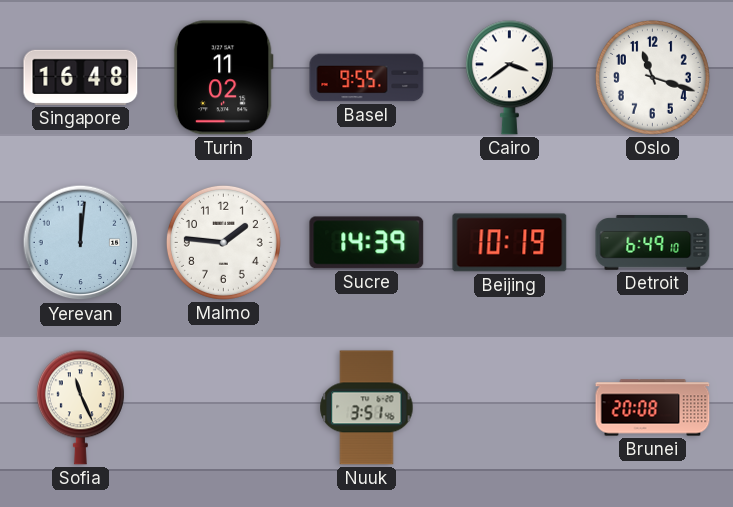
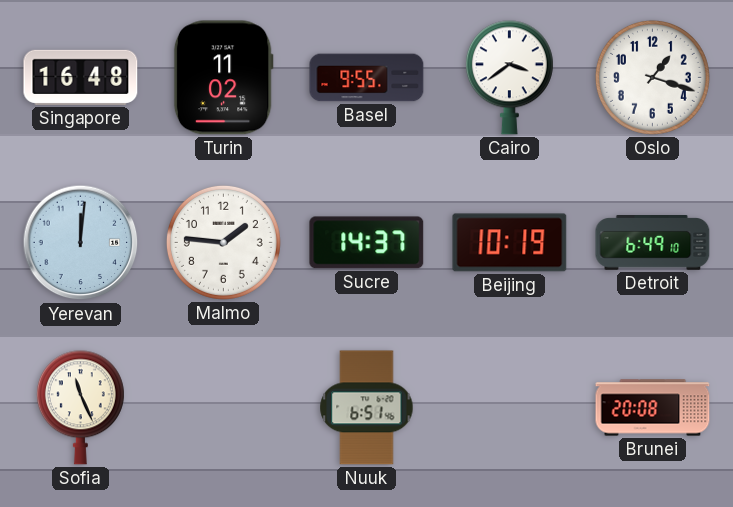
Oslo: 11:18 -> 1:18 (652, 77)
Sucre: 14:39 -> 14:37 (367, 243)
Nuuk: 3:51 -> 6:51 (367, 408)
